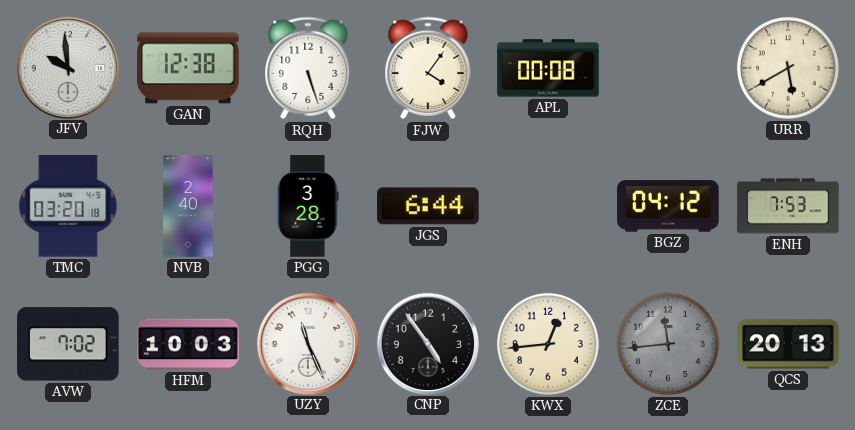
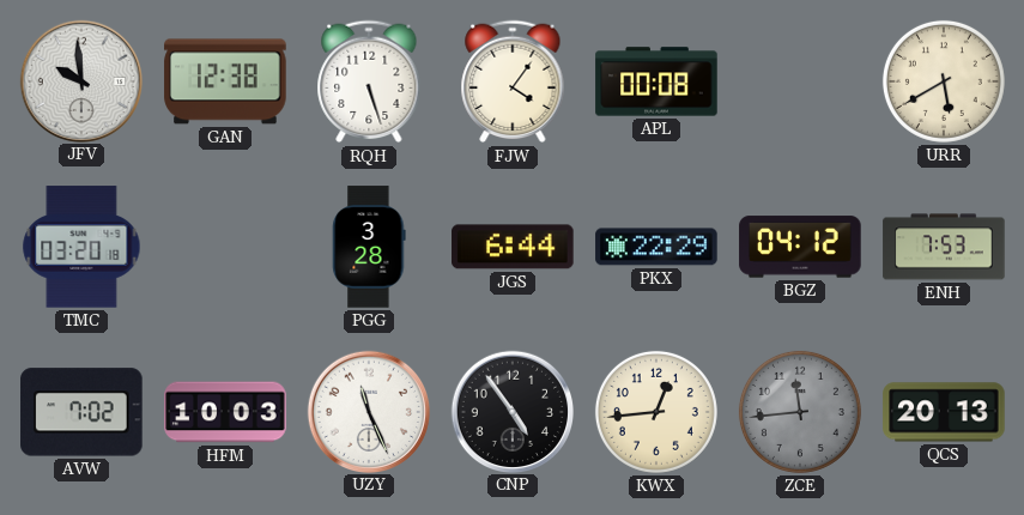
NVB: 2:40 -> none (188, 206)
PKX: none -> 22:29 (656, 247)
